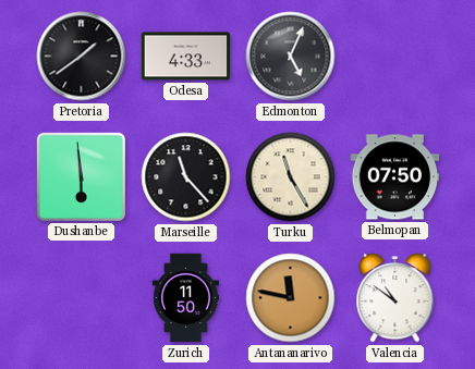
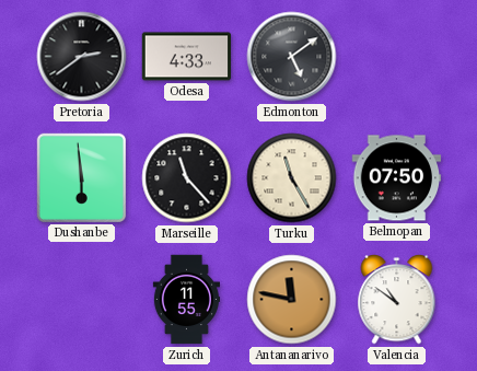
Pretoria: 1:39 -> 2:39 (82, 57)
Edmonton: 5:04 -> 5:09 (292, 57)
Zurich: 11:50 -> 11:55 (186, 300)
